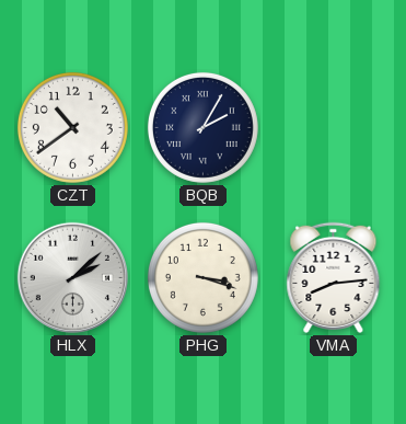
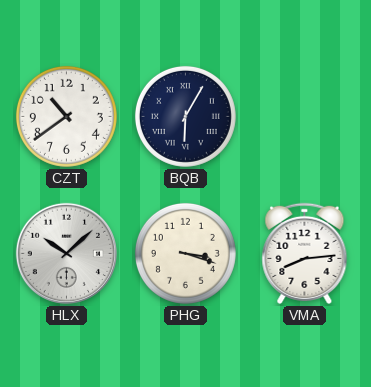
BQB: 2:05 -> 6:05 (185, 116)
HLX: 2:08 -> 10:08 (66, 253)
